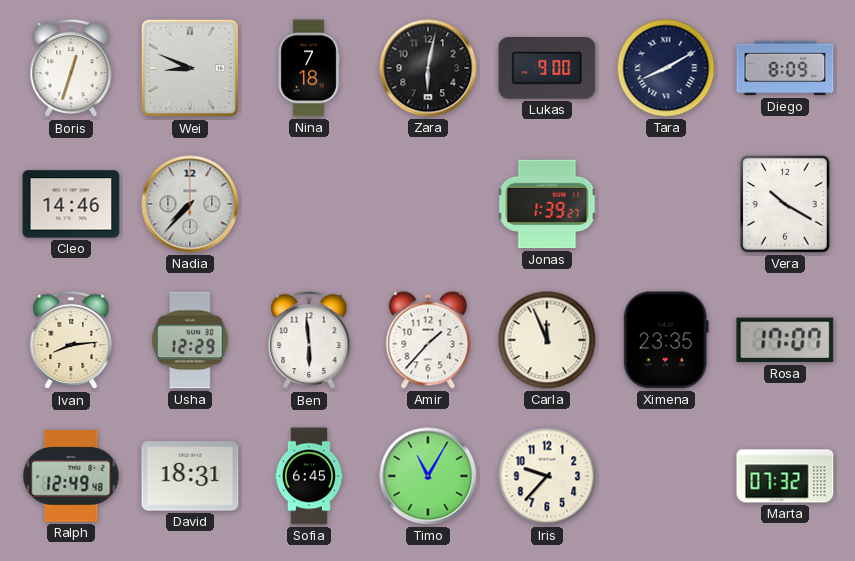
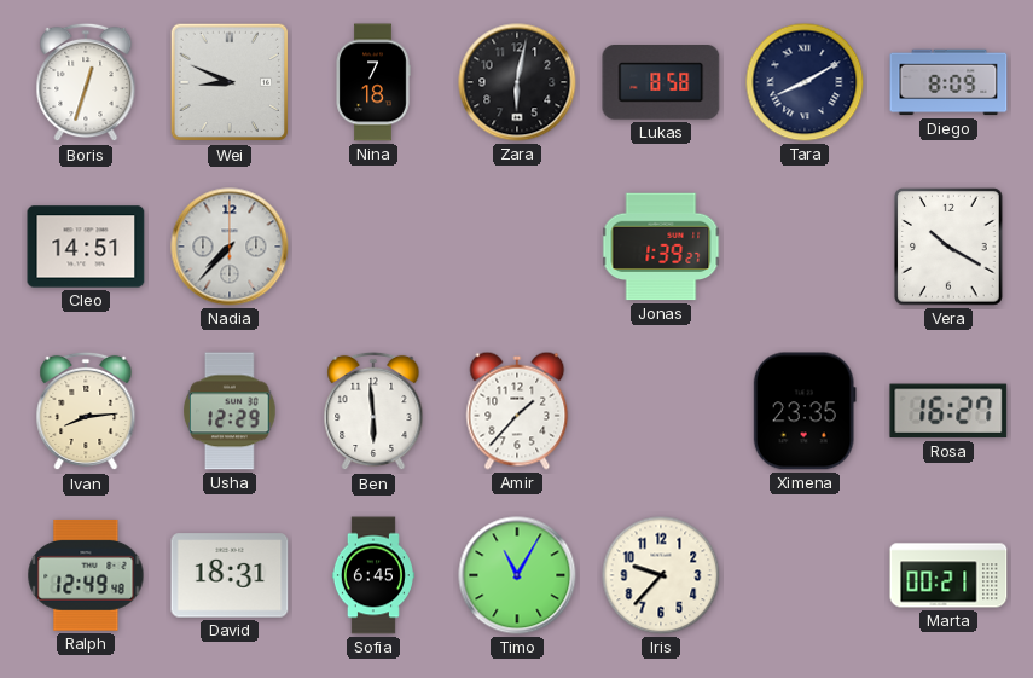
Lukas: 9:00 -> 8:58 (661, 83)
Cleo: 14:46 -> 14:51 (86, 247)
Carla: 11:56 -> none (547, 340)
Rosa: 17:07 -> 16:27 (948, 411)
Marta: 07:32 -> 00:21 (948, 575)
